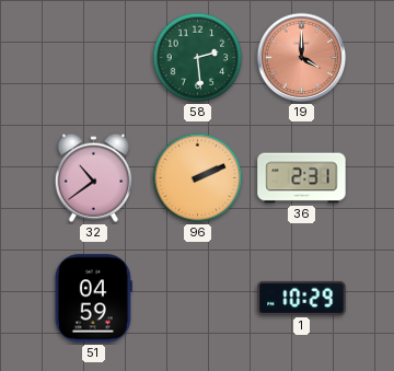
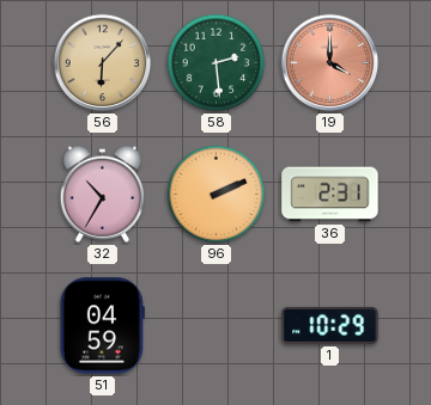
56: none -> 6:07 (103, 63)
32: 10:39 -> 10:35 (103, 194)
